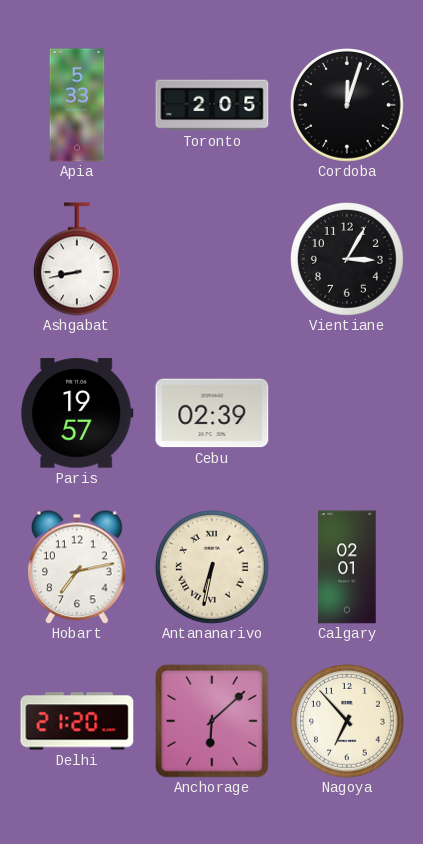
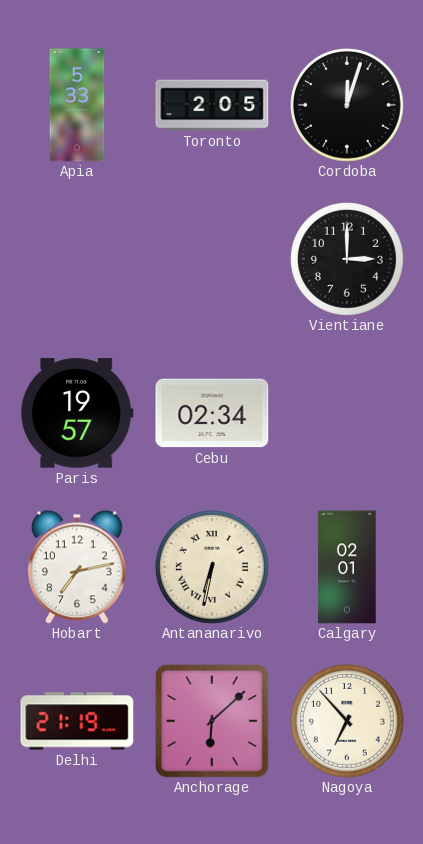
Ashgabat: 8:43 -> none (77, 259)
Vientiane: 3:05 -> 3:00 (348, 260)
Cebu: 02:39 -> 02:34 (212, 413)
Delhi: 21:20 -> 21:19 (77, 721)
